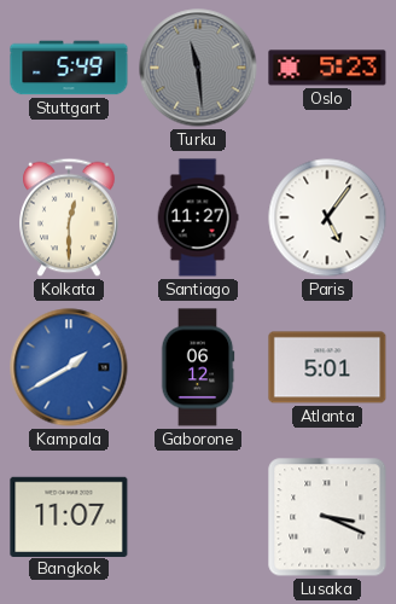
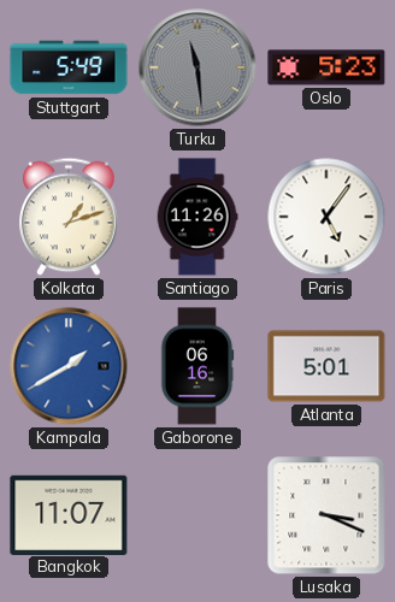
Kolkata: 12:30 -> 1:12 (69, 217)
Santiago: 11:27 -> 11:26 (197, 217)
Gaborone: 06:12 -> 06:16 (197, 366)
